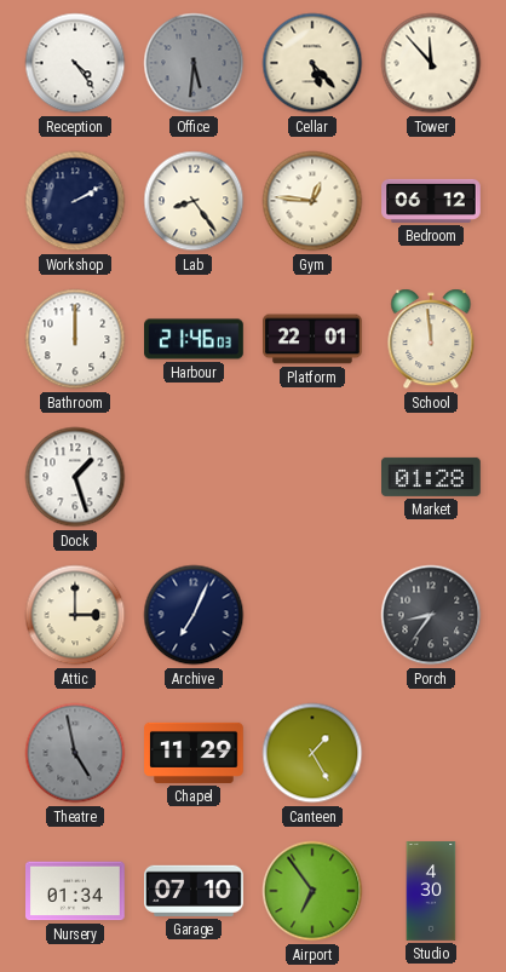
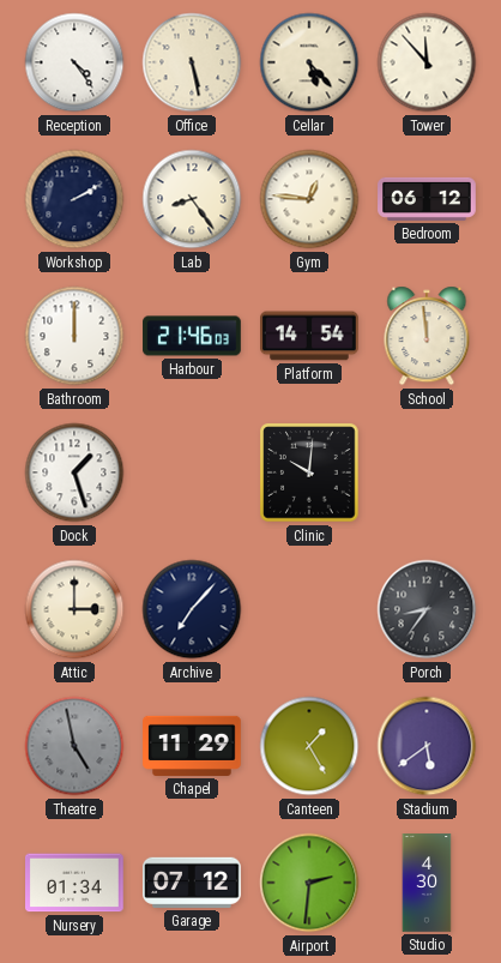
Office: 5:31 -> 5:28 (192, 62)
Office dial: grey -> cream (192, 62)
Platform: 22:01 -> 14:54 (310, 336)
Clinic: none -> 10:01 (309, 473)
Market: 01:28 -> none (432, 477)
Archive: 7:04 -> 7:07 (192, 609)
Stadium: none -> 5:39 (427, 746)
Garage: 07:10 -> 07:12 (193, 883)
Airport: 6:54 -> 2:31 (309, 883)
